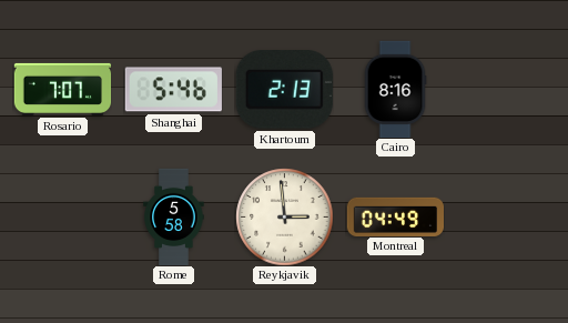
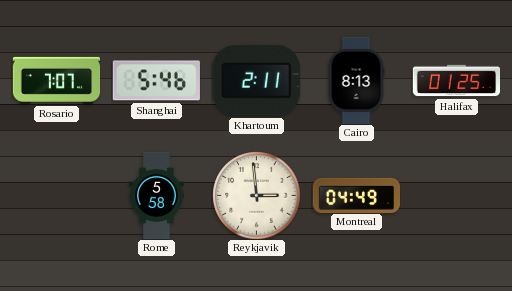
Khartoum: 2:13 -> 2:11 (256, 81)
Cairo: 8:16 -> 8:13 (356, 80)
Halifax: none -> 01:25 (456, 81)
